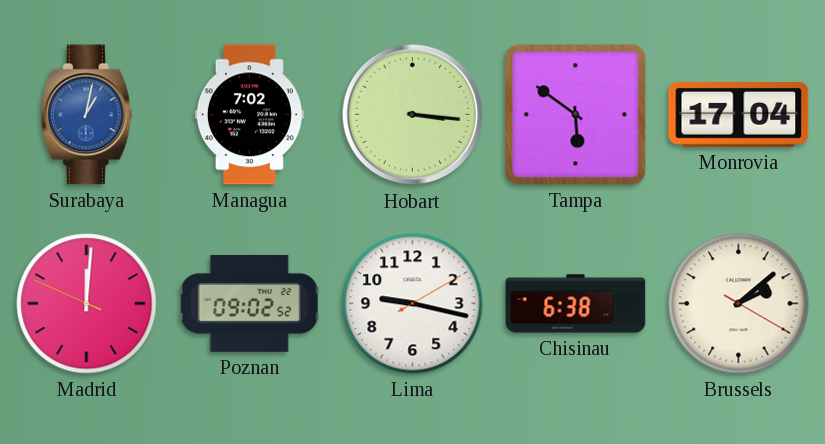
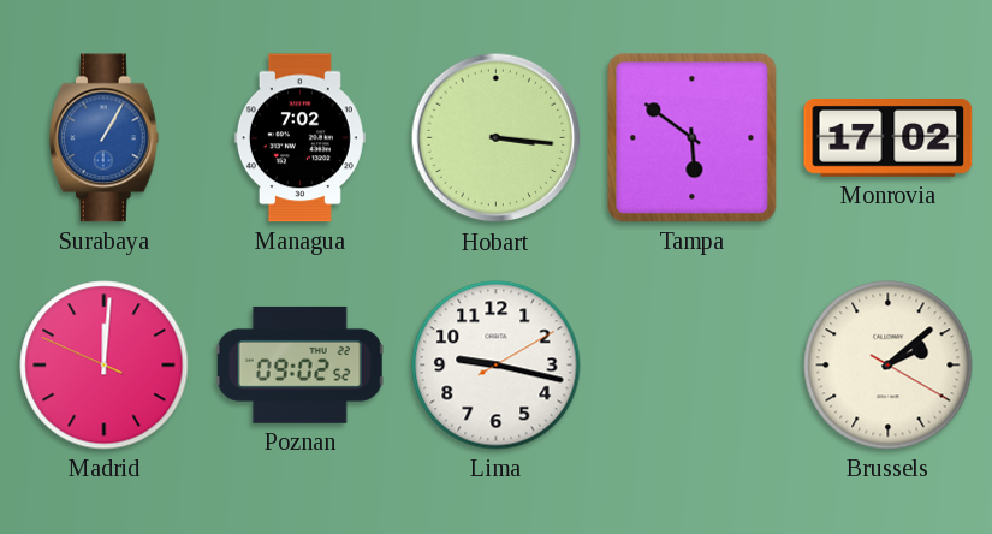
Surabaya: 1:02 -> 1:05 (103, 138)
Monrovia: 17:04 -> 17:02 (889, 138)
Chisinau: 6:38 -> none (576, 304)
